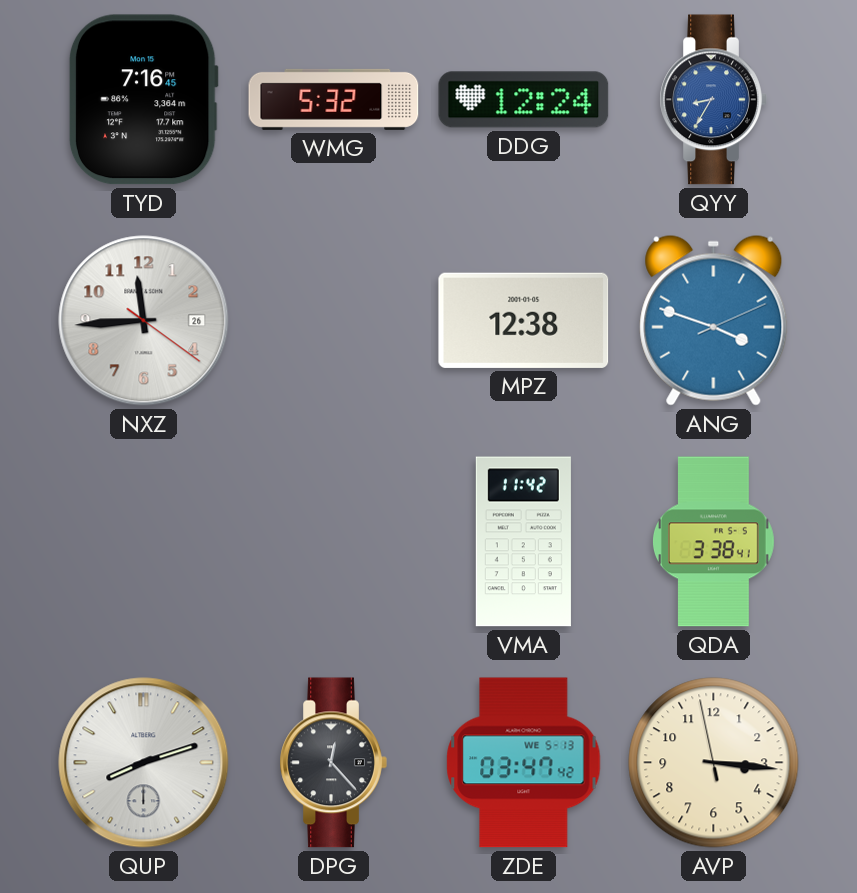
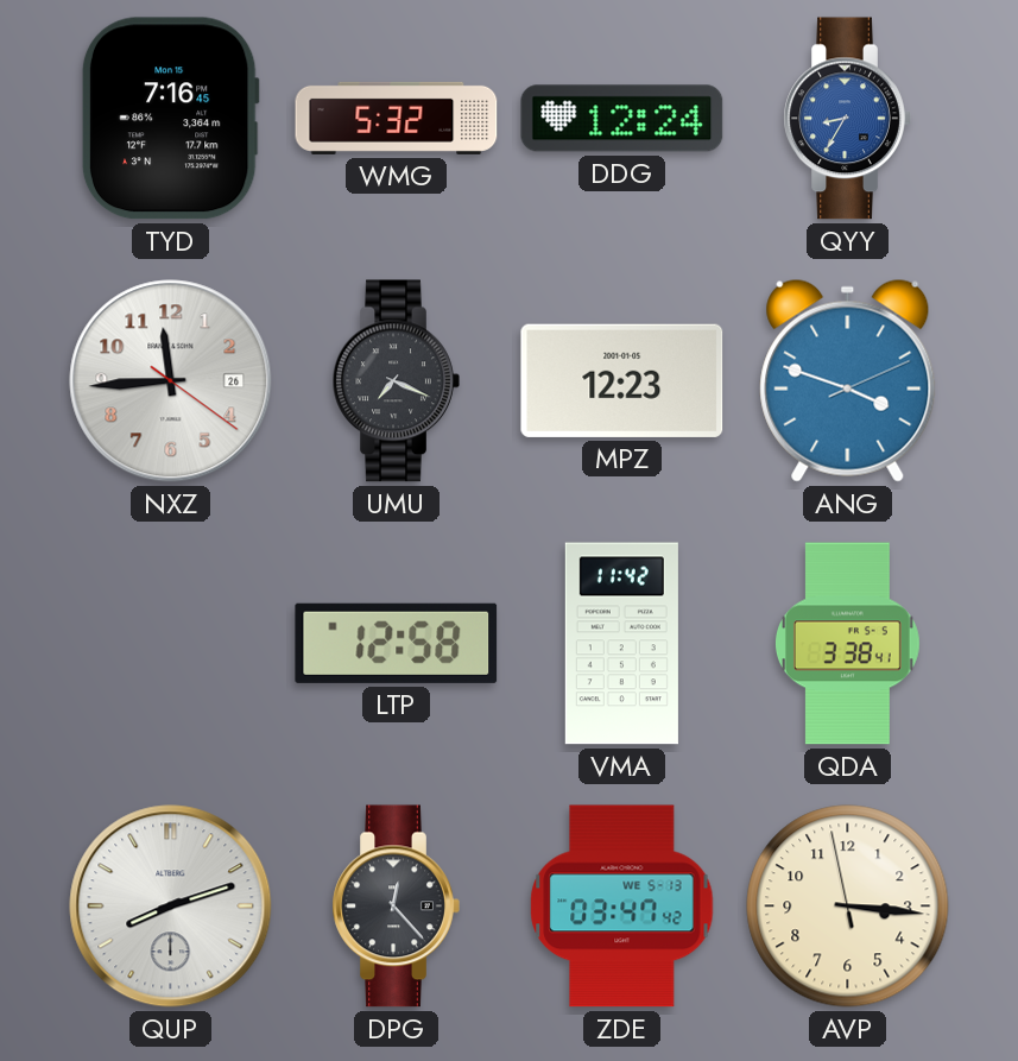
UMU: none -> 7:19 (396, 381)
MPZ: 12:38 -> 12:23 (622, 380)
LTP: none -> 12:58 (397, 643)
